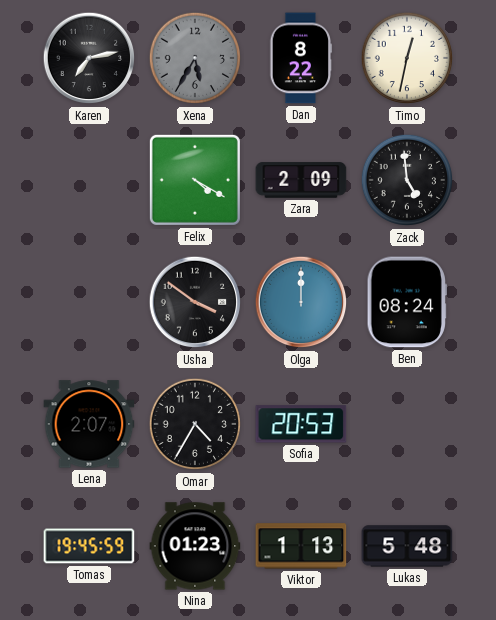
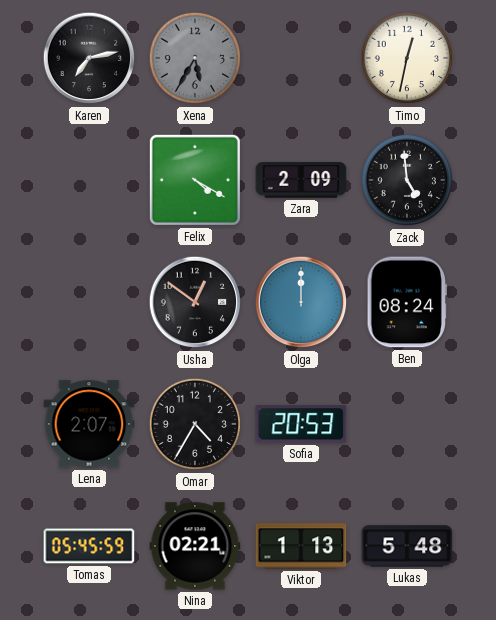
Dan: 8:22 -> none (301, 58)
Usha: 3:51 -> 12:51 (195, 302)
Tomas: 19:45 -> 05:45 (89, 546)
Nina: 01:23 -> 02:21 (195, 546)
